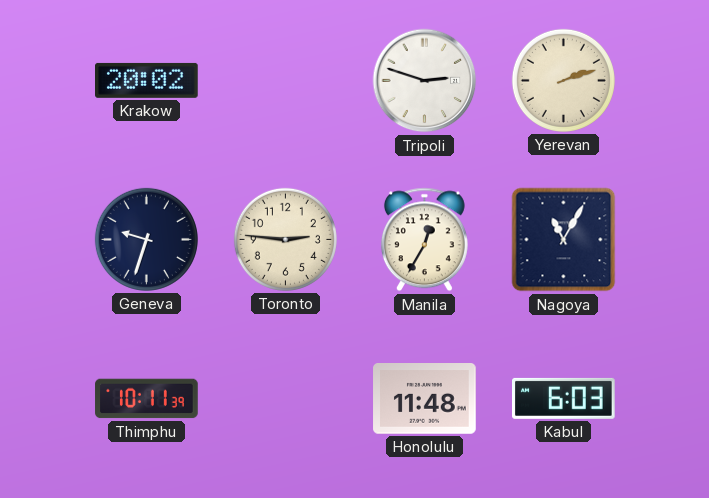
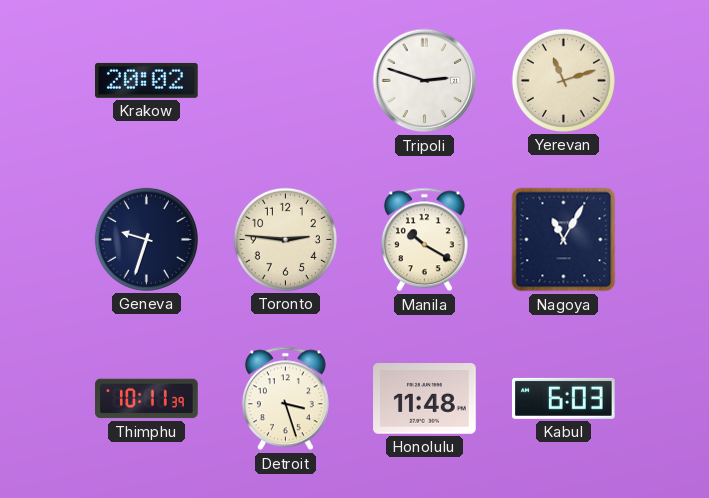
Yerevan: 2:12 -> 11:12 (563, 80)
Manila: 12:35 -> 10:20 (424, 240)
Detroit: none -> 3:27 (285, 399)
